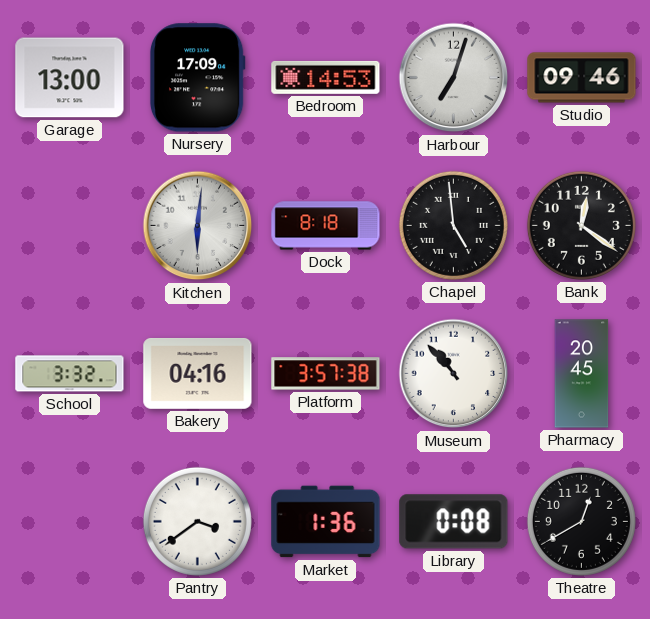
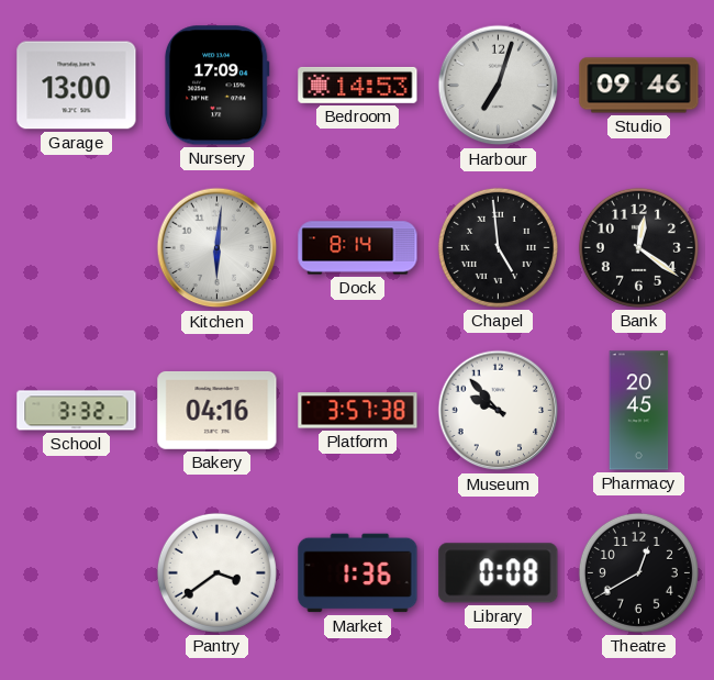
Dock: 8:18 -> 8:14 (358, 248)
Museum: 10:53 -> 9:53 (499, 411)
